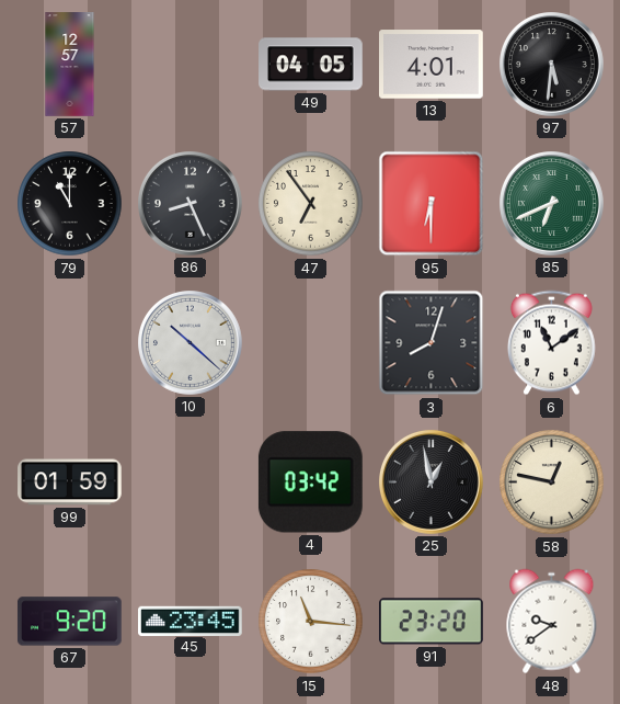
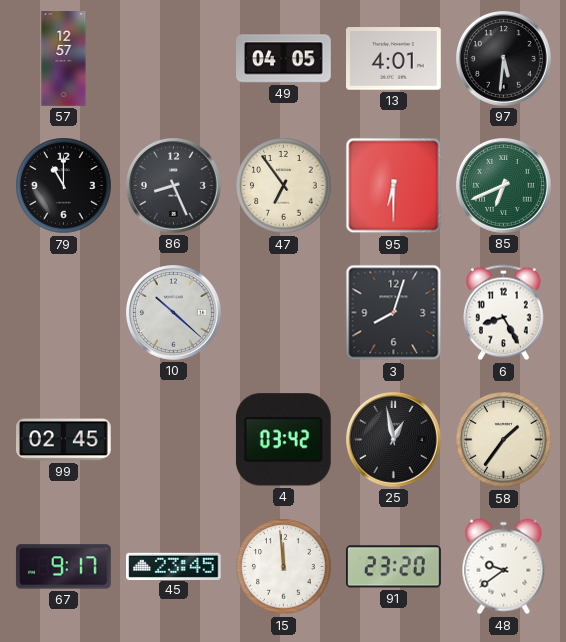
6: 11:09 -> 8:25 (503, 313)
99: 01:59 -> 02:45 (64, 440)
58: 12:47 -> 1:36 (504, 440)
67: 9:20 -> 9:17 (63, 567)
15: 11:16 -> 11:59 (284, 567)
